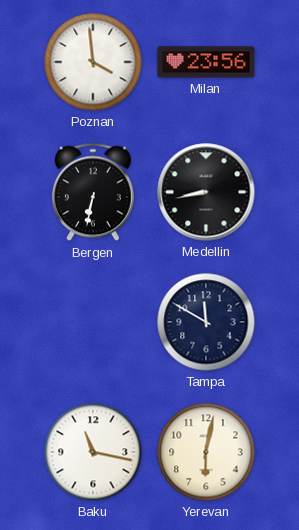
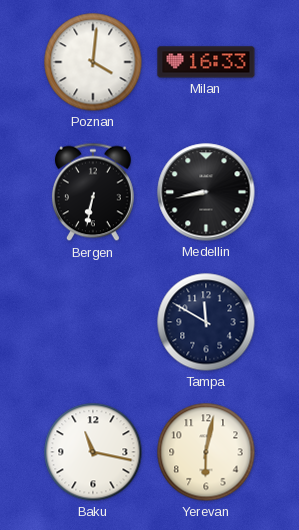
Poznan: 3:59 -> 4:01 (93, 62)
Milan: 23:56 -> 16:33 (206, 62)
